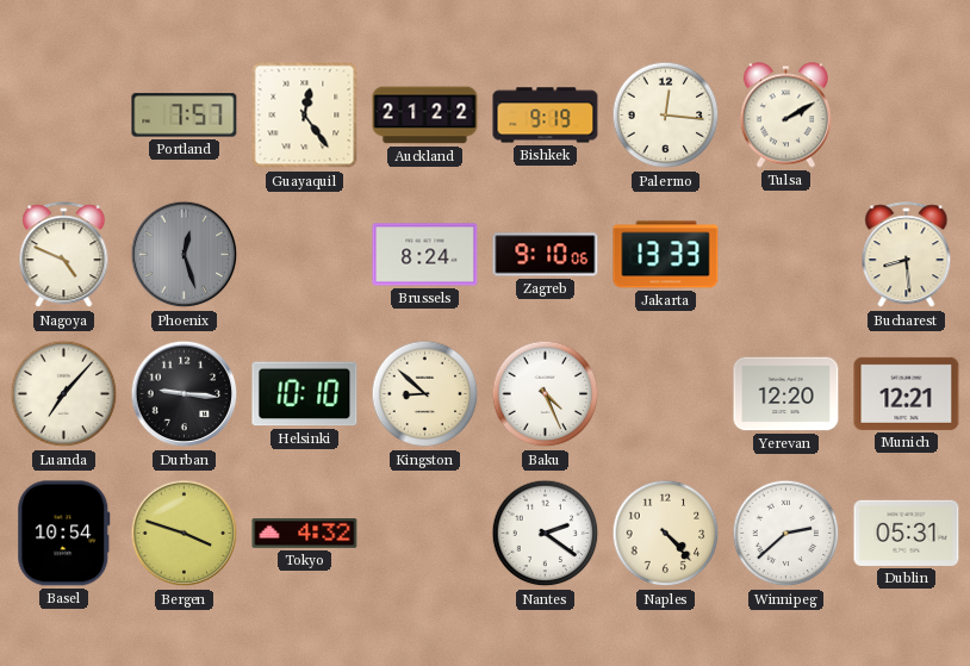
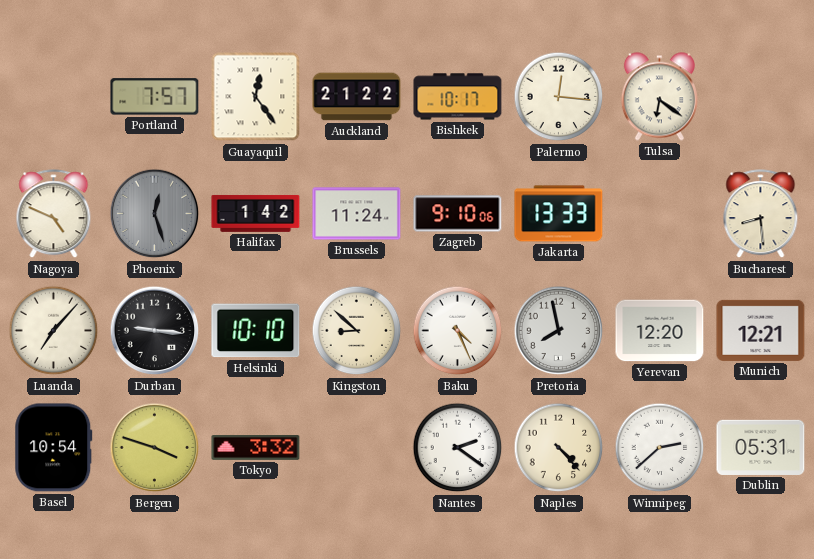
Bishkek: 9:19 -> 10:17 (458, 97)
Tulsa: 2:10 -> 6:21 (659, 97)
Halifax: none -> 1:42 (256, 213)
Brussels: 8:24 -> 11:24 (357, 214)
Pretoria: none -> 7:58 (559, 331)
Tokyo: 4:32 -> 3:32 (256, 448)
